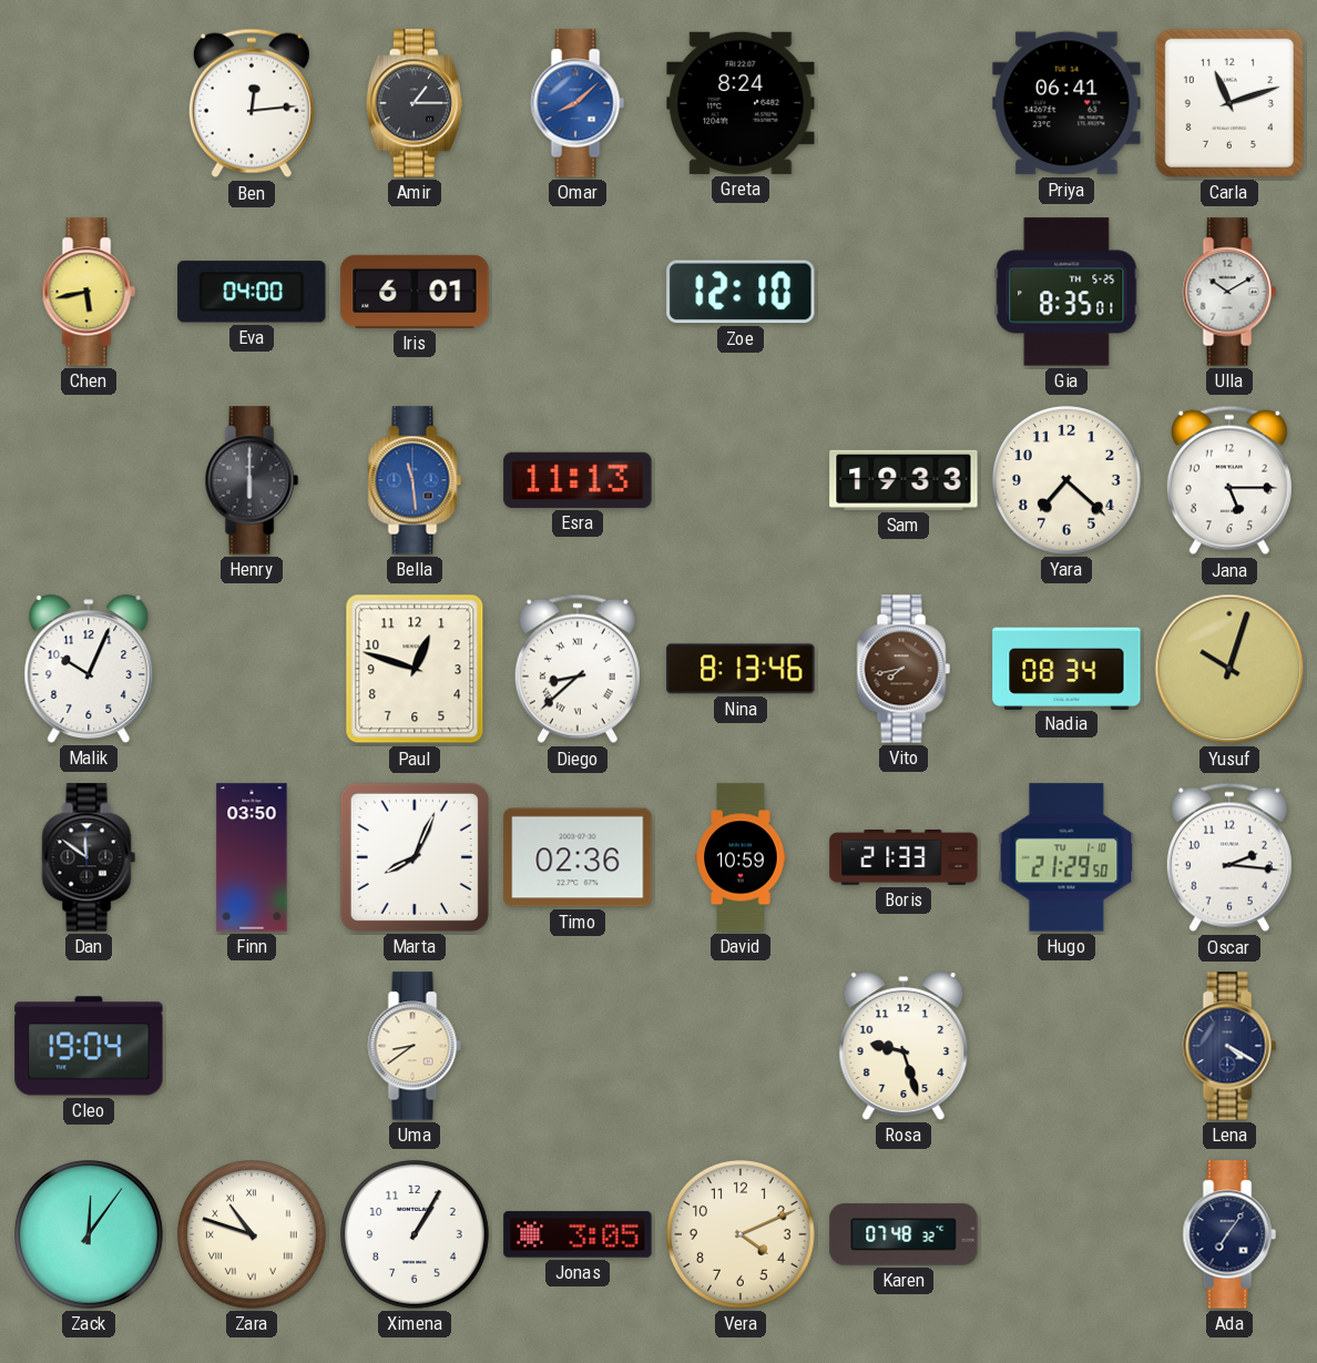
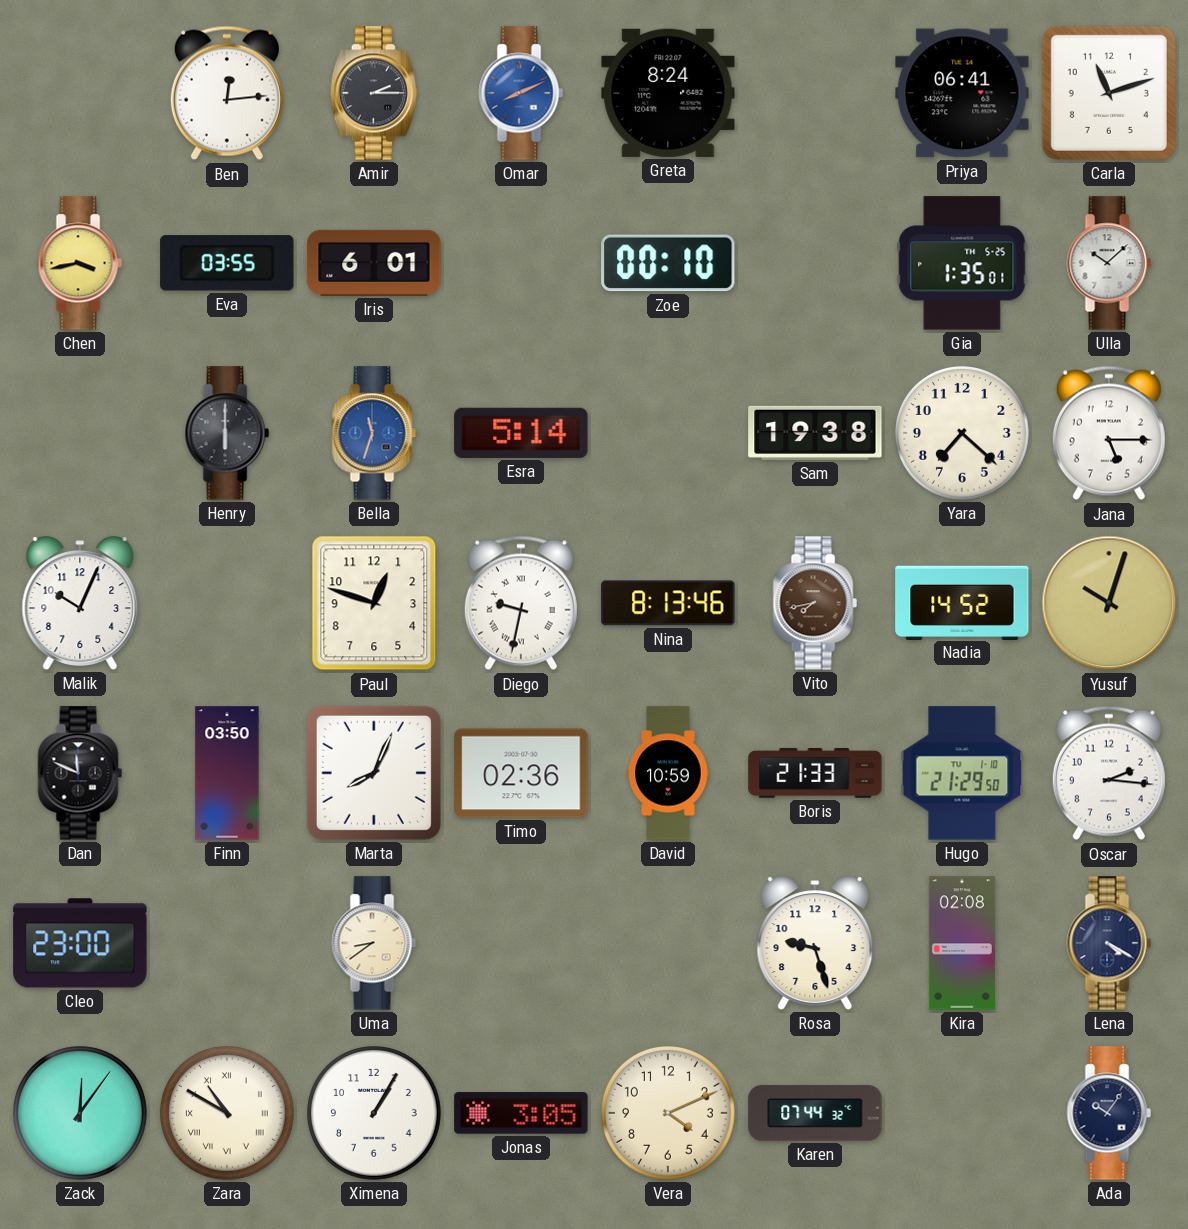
Amir: 1:15 -> 2:15 (373, 93)
Omar: 8:08 -> 8:11 (521, 93)
Chen: 5:43 -> 3:43 (80, 263)
Eva: 04:00 -> 03:55 (227, 263)
Zoe: 12:10 -> 00:10 (668, 263)
Gia: 8:35 -> 1:35 (962, 263)
Ulla: 10:10 -> 10:08 (1109, 263)
Bella: 11:29 -> 11:33 (374, 433)
Esra: 11:13 -> 5:14 (521, 433)
Sam: 19:33 -> 19:38 (815, 433)
Diego: 8:38 -> 9:32 (521, 603)
Nadia: 08:34 -> 14:52 (962, 602)
Dan: 11:51 -> 11:49 (80, 773)
Cleo: 19:04 -> 23:00 (80, 943)
Kira: none -> 02:08 (962, 943)
Zara: 10:48 -> 10:50 (228, 1114)
Karen: 07:48 -> 07:44 (815, 1113)
Ada: 7:06 -> 10:06 (1109, 1113)
